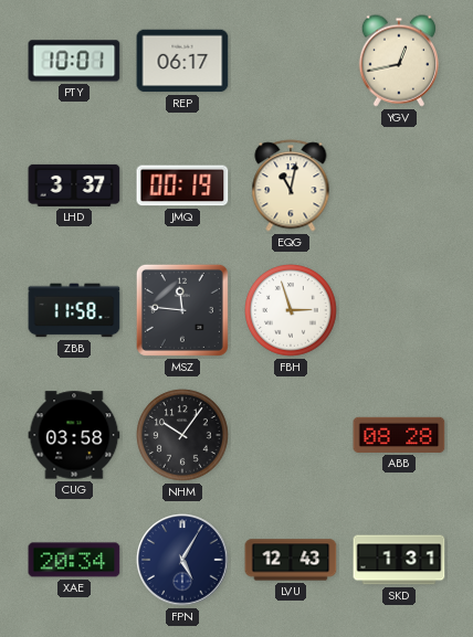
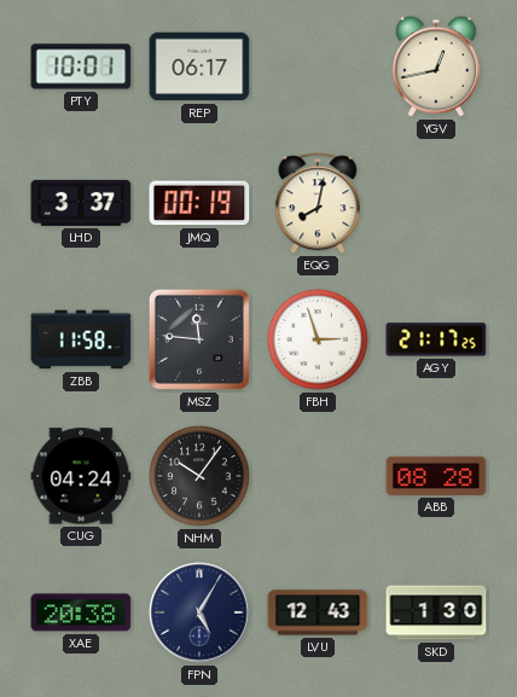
EQG: 11:02 -> 8:02 (318, 203)
AGY: none -> 21:17 (436, 339)
CUG: 03:58 -> 04:24 (81, 476)
XAE: 20:34 -> 20:38 (81, 612)
SKD: 1:31 -> 1:30 (436, 612)
